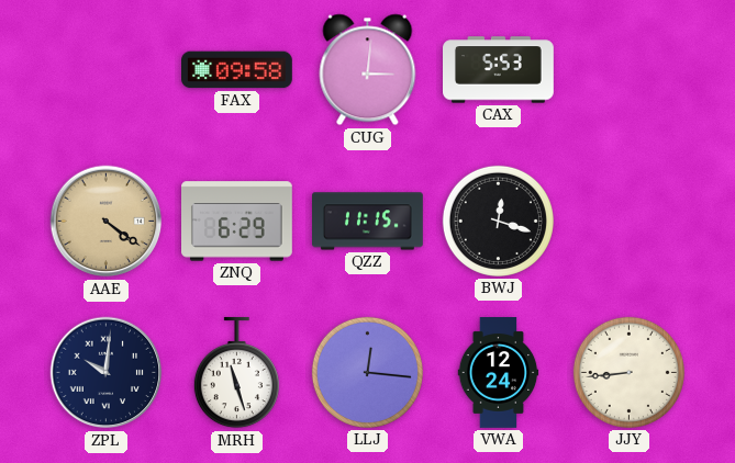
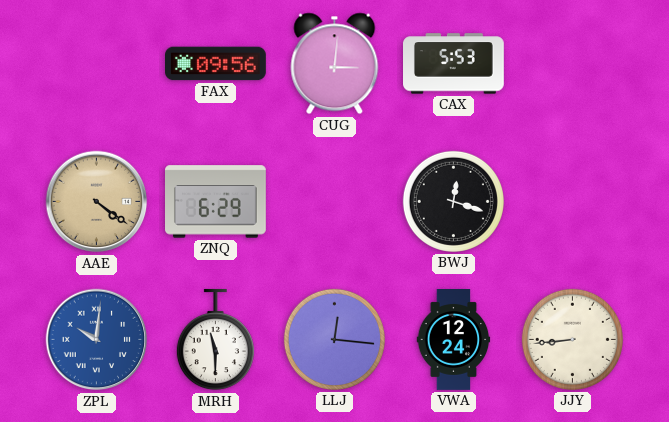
FAX: 09:58 -> 09:56 (216, 64)
QZZ: 11:15 -> none (368, 222)
ZPL dial: navy -> blue (97, 340)
MRH: 11:27 -> 11:30 (215, 340)
